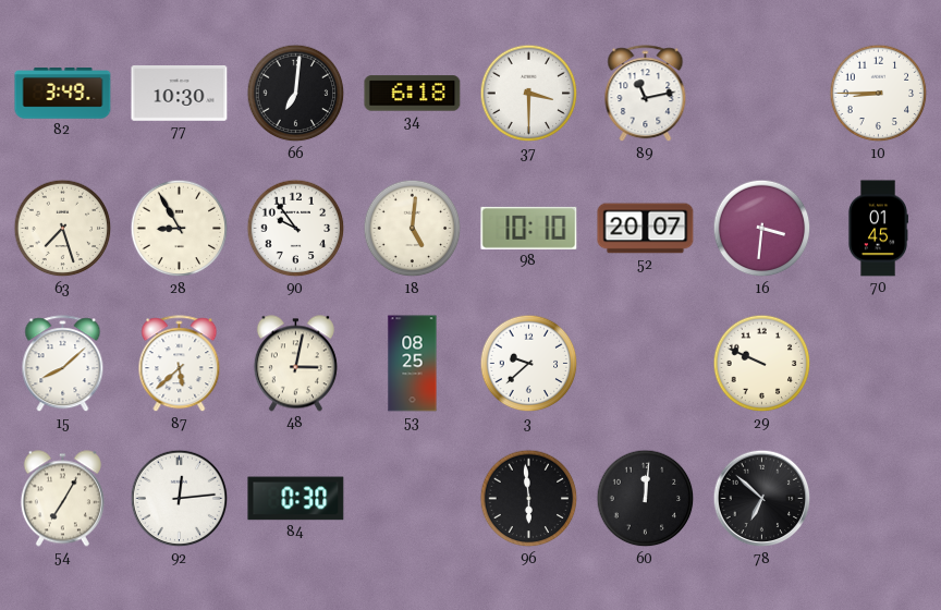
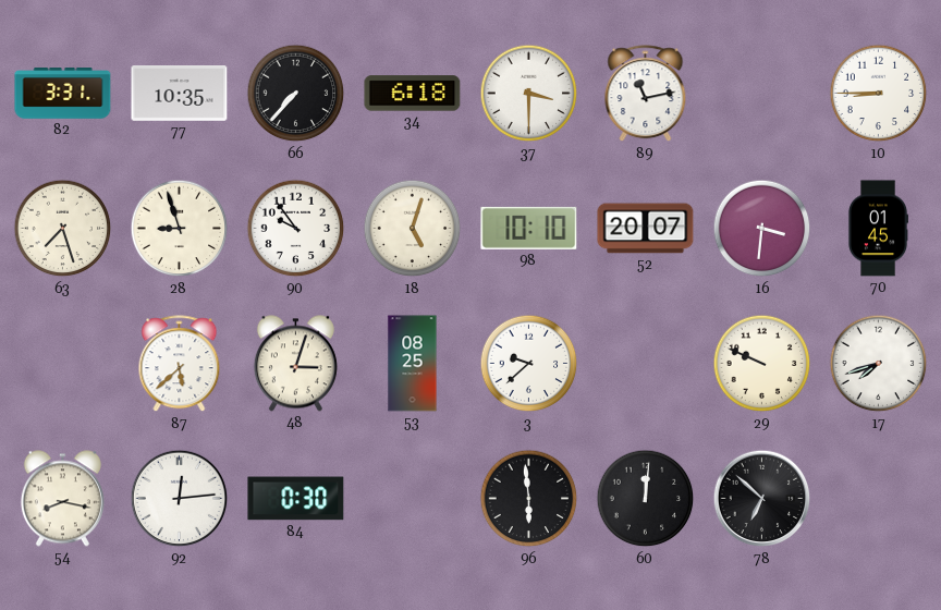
82: 3:49 -> 3:31 (63, 94)
77: 10:30 -> 10:35 (180, 94)
66: 7:01 -> 7:37 (296, 94)
28: 8:55 -> 8:57 (180, 229)
18: 5:01 -> 5:03 (413, 229)
15: 8:08 -> none (63, 364)
48: 3:02 -> 3:03 (295, 364)
17: none -> 7:42 (879, 364)
54: 7:05 -> 8:17 (62, 499)
